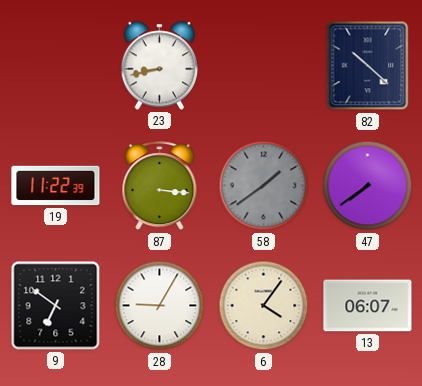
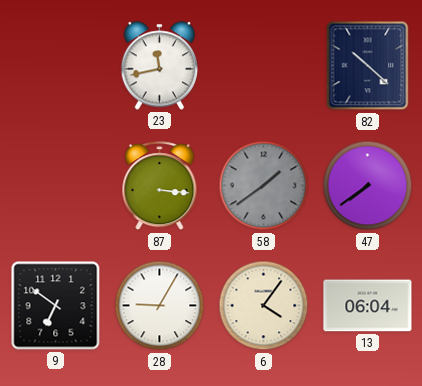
23: 8:43 -> 11:43 (160, 66)
19: 11:22 -> none (56, 186)
13: 06:07 -> 06:04 (368, 306)
